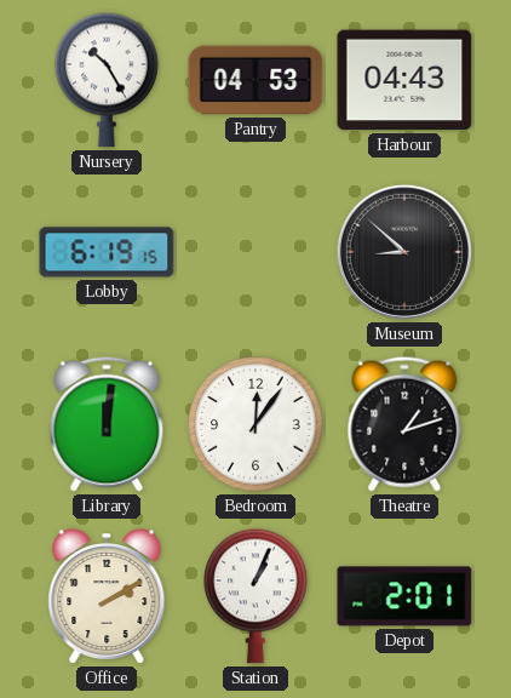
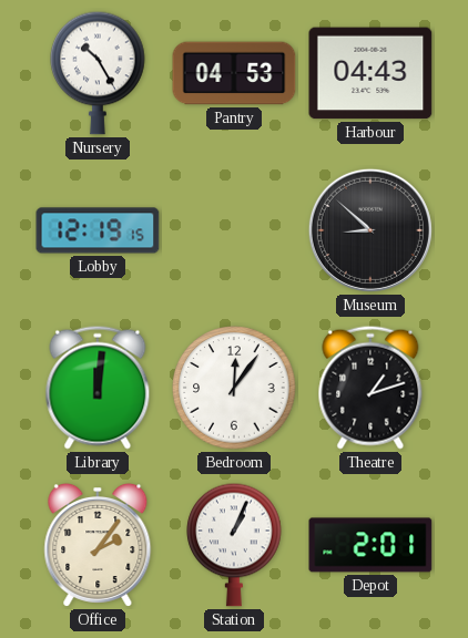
Lobby: 6:19 -> 12:19 (98, 230)
Office: 2:10 -> 2:06 (98, 546)
